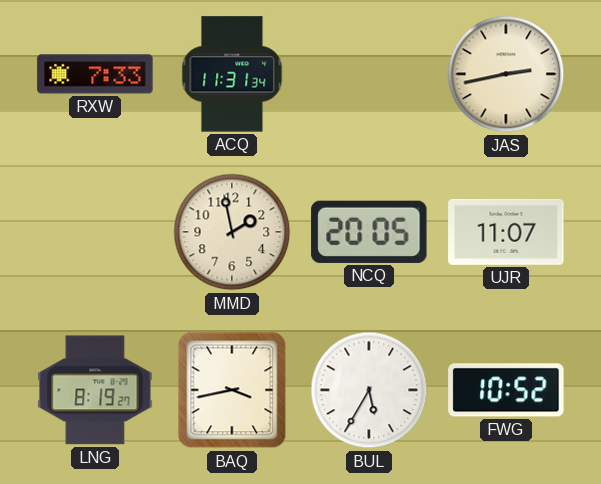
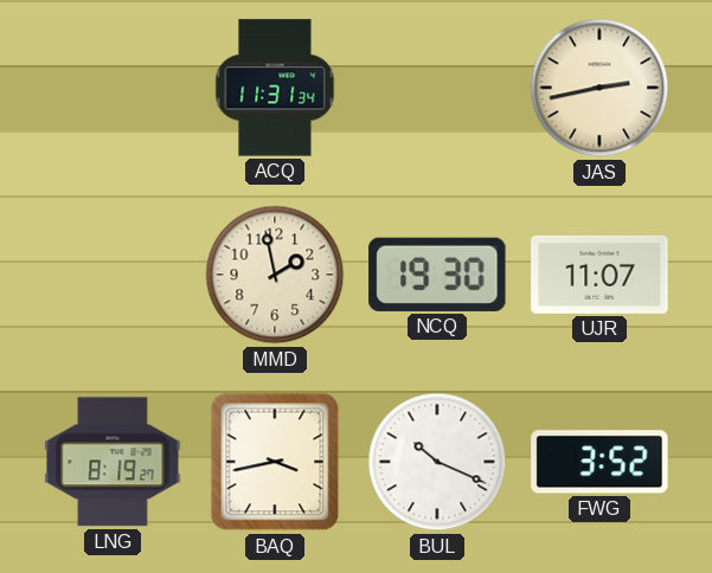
RXW: 7:33 -> none (95, 74)
NCQ: 20:05 -> 19:30 (437, 275)
BUL: 5:35 -> 10:19 (437, 462)
FWG: 10:52 -> 3:52 (599, 462)
